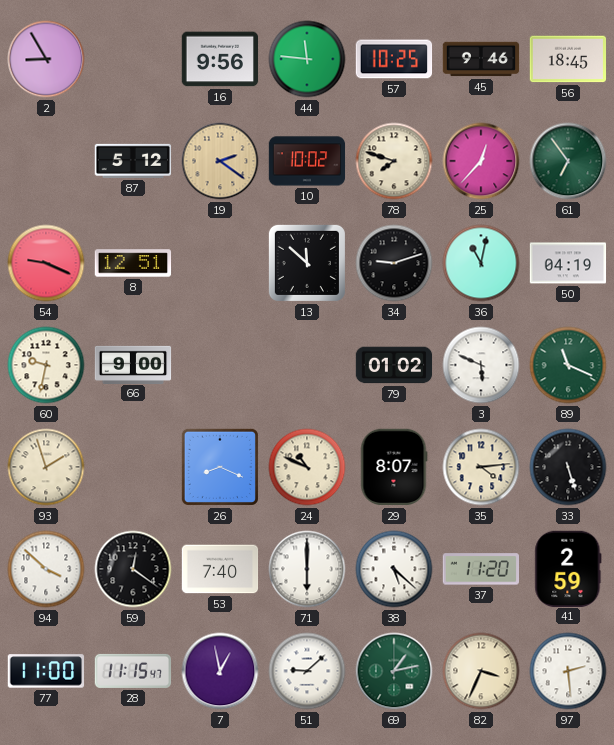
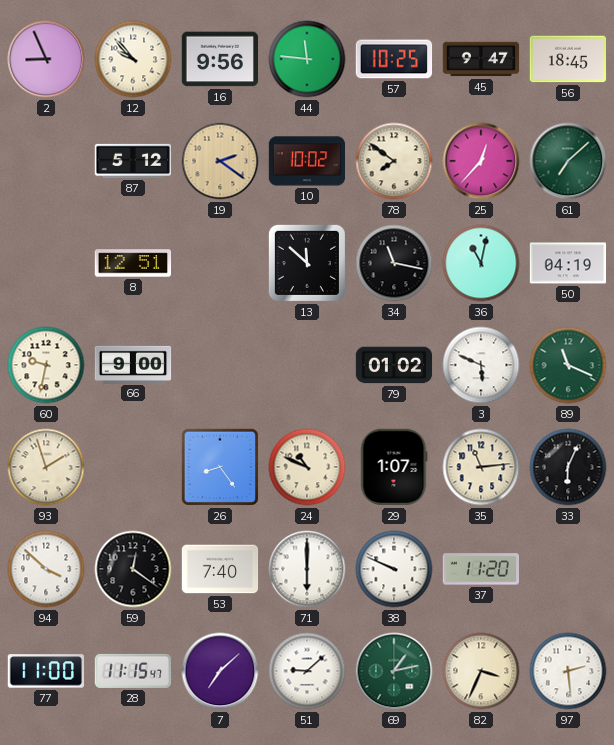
2: 8:55 -> 8:56 (46, 59)
12: none -> 9:53 (133, 59)
45: 9:46 -> 9:47 (481, 59)
78: 7:48 -> 7:51 (394, 161)
61: 6:54 -> 7:08 (568, 161)
54: 9:19 -> none (46, 263)
34: 9:12 -> 11:17 (394, 263)
26: 8:19 -> 8:24 (220, 467)
29: 8:07 -> 1:07 (394, 467)
35: 4:14 -> 11:14 (481, 467)
33: 5:27 -> 6:04 (568, 467)
38: 5:22 -> 9:49 (394, 569)
41: 2:59 -> none (568, 568)
7: 12:58 -> 7:08 (220, 671)
